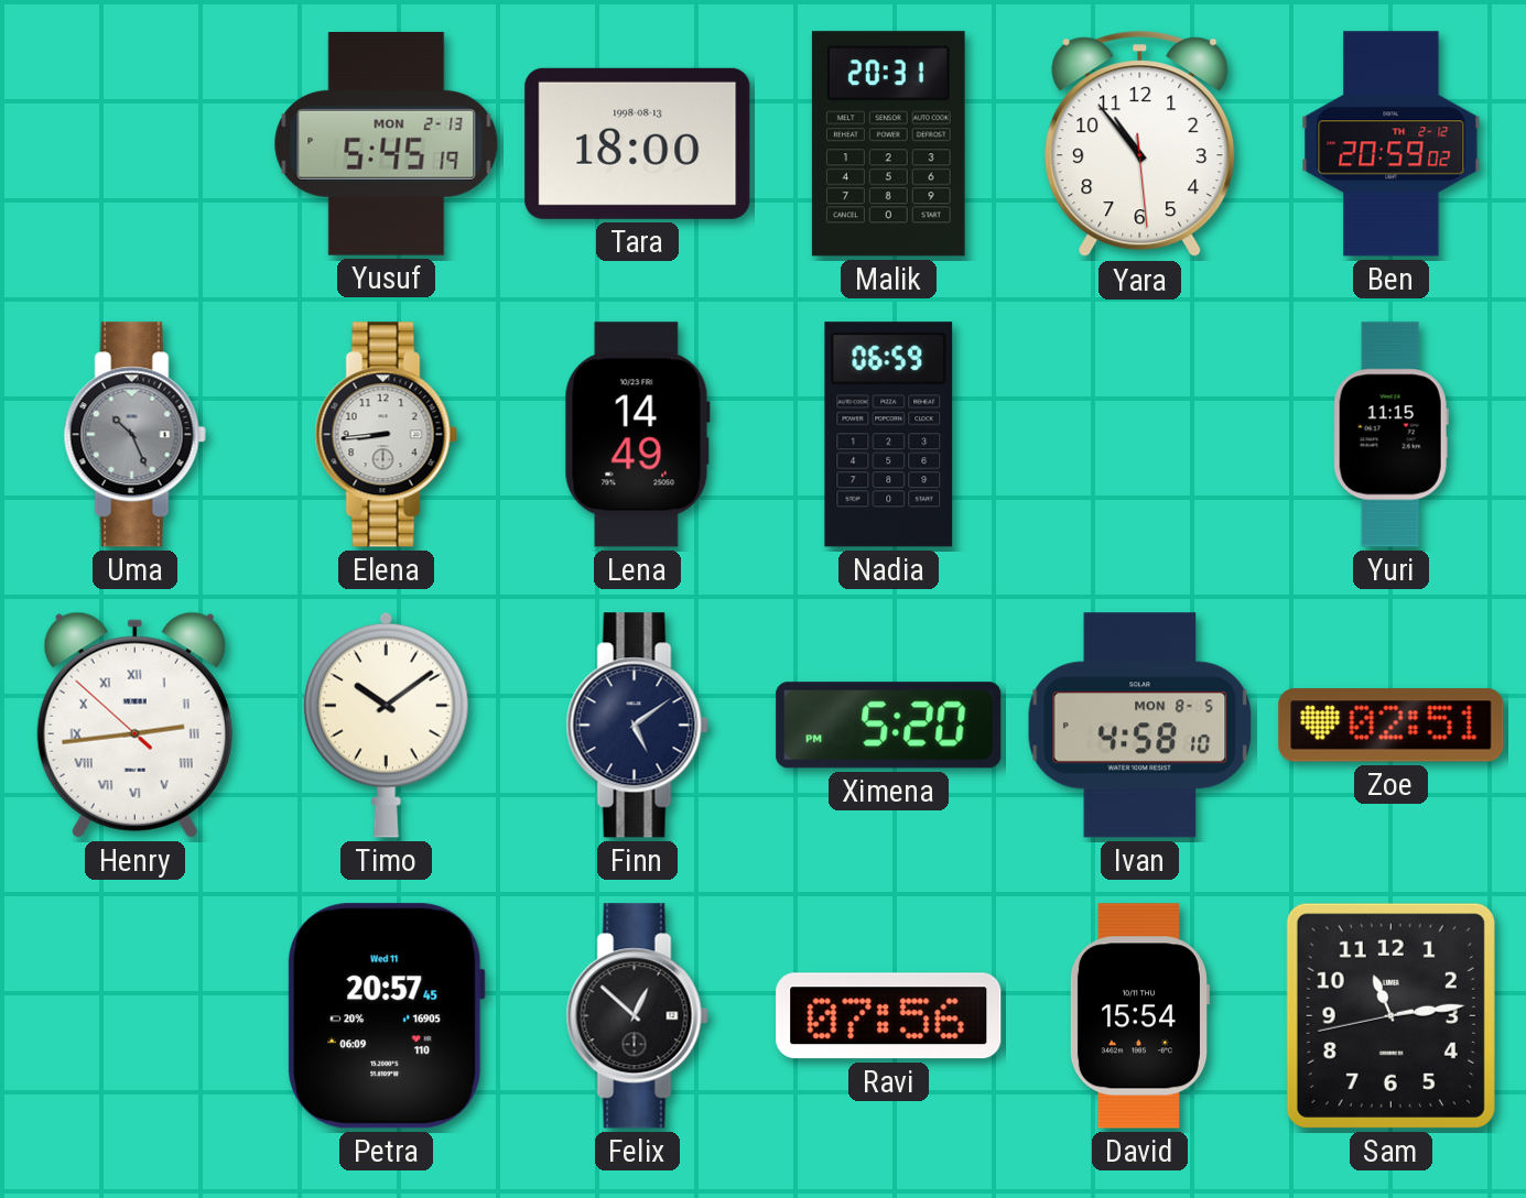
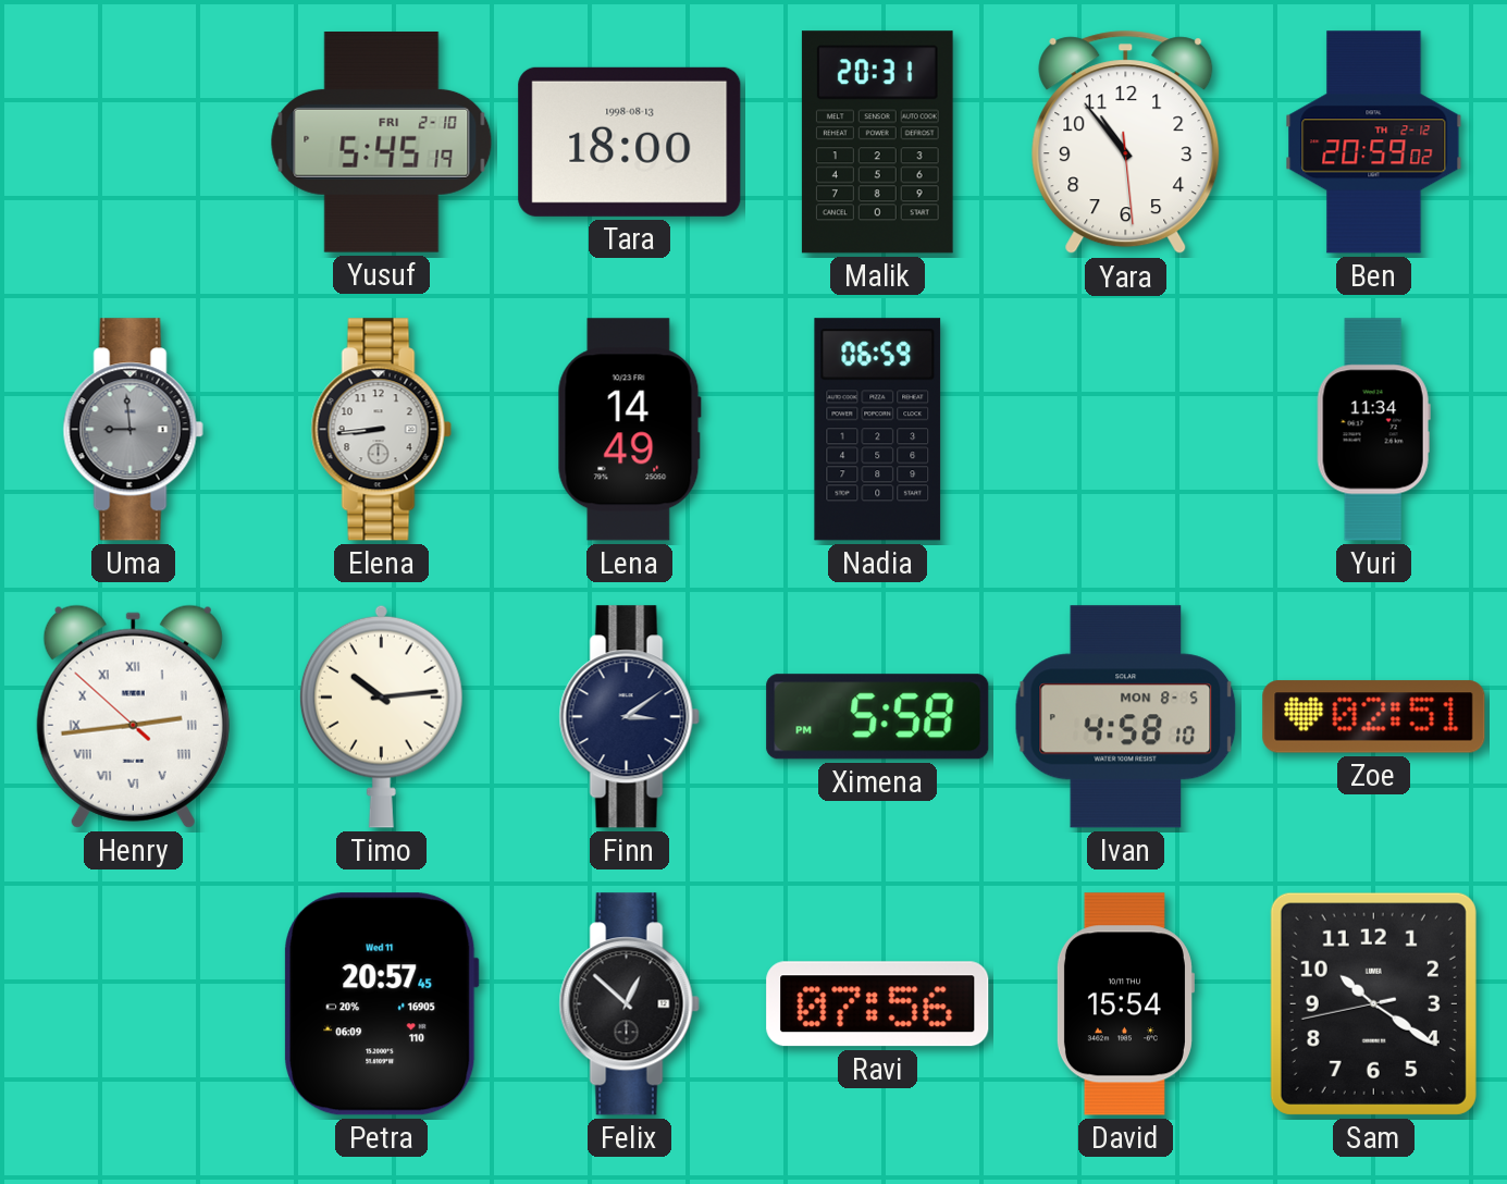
Yusuf date: MON 2-13 -> FRI 2-10 (382, 143)
Uma: 10:26 -> 8:59 (133, 430)
Yuri: 11:15 -> 11:34 (1373, 430)
Timo: 10:09 -> 10:14 (381, 716)
Finn: 5:09 -> 3:09 (629, 717)
Ximena: 5:20 -> 5:58 (878, 717)
Sam: 11:13 -> 10:20 (1373, 1003)
